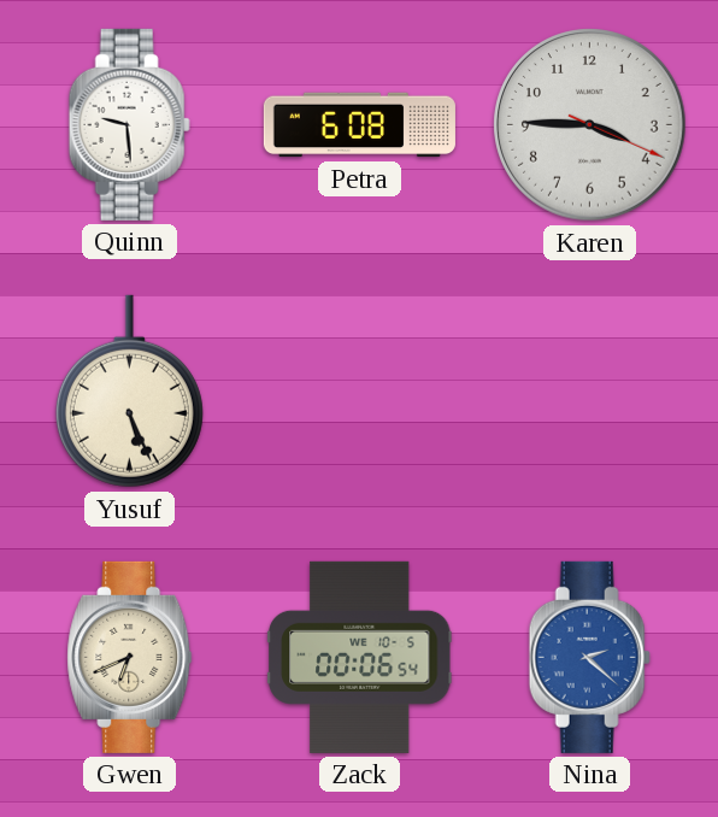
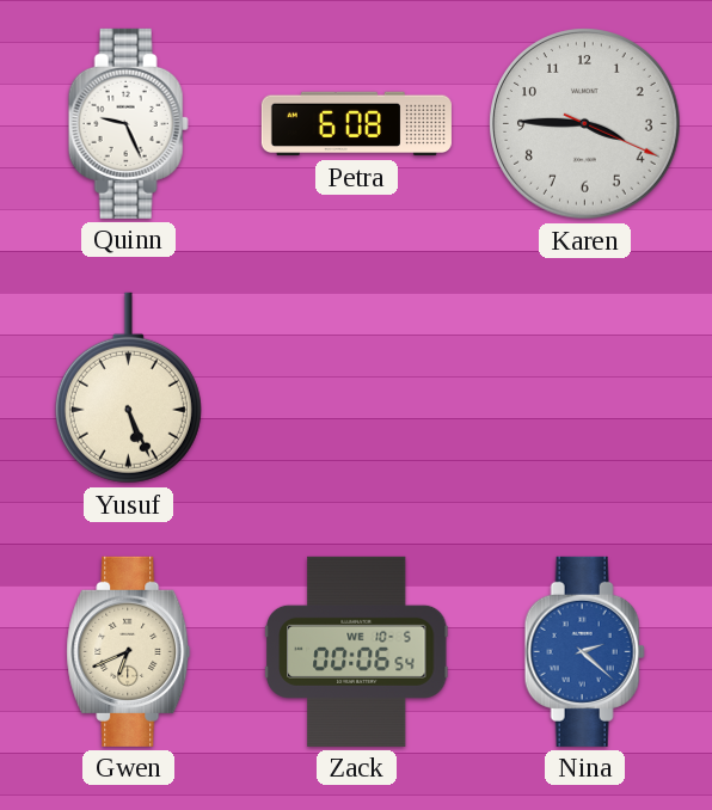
Quinn: 9:29 -> 9:26 (128, 123)
